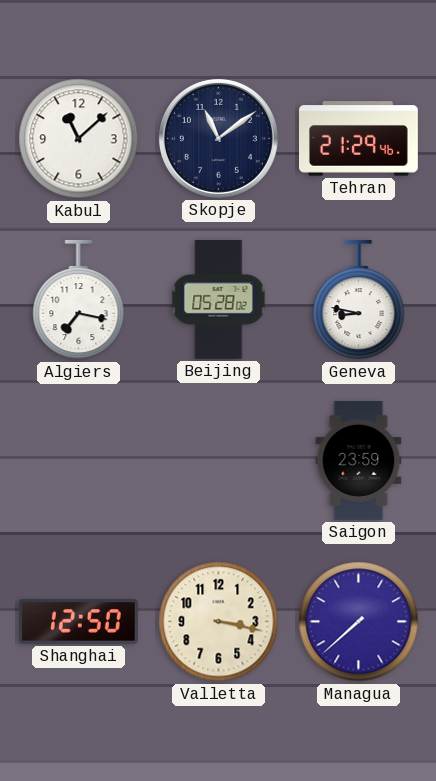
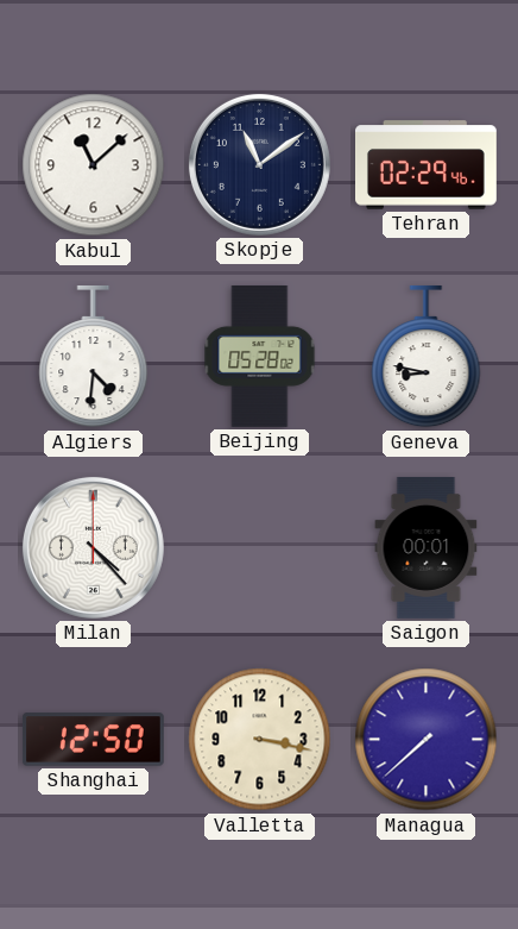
Tehran: 21:29 -> 02:29 (427, 165)
Algiers: 7:17 -> 4:31 (94, 357)
Milan: none -> 4:23 (93, 547)
Saigon: 23:59 -> 00:01 (427, 547)
